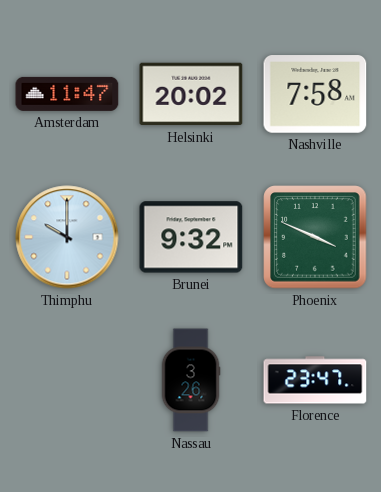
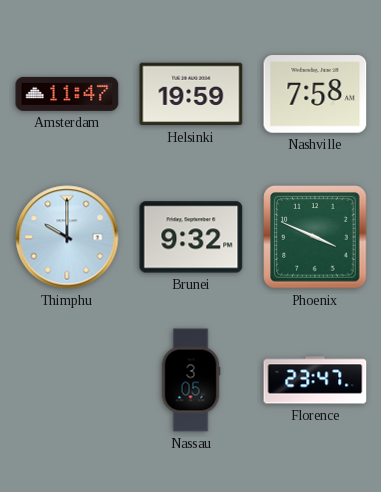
Helsinki: 20:02 -> 19:59 (191, 94)
Nassau: 3:26 -> 3:05 (191, 380)
